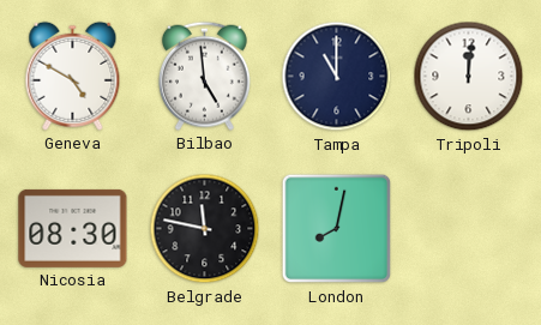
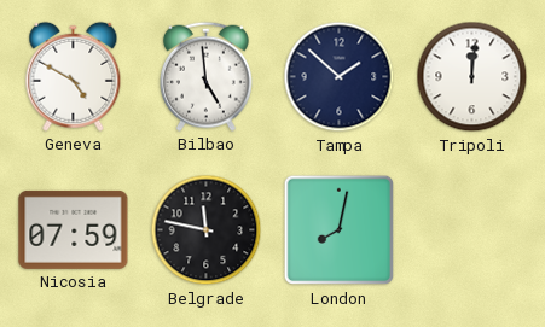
Tampa: 11:00 -> 1:52 (340, 77)
Nicosia: 08:30 -> 07:59 (74, 229)
